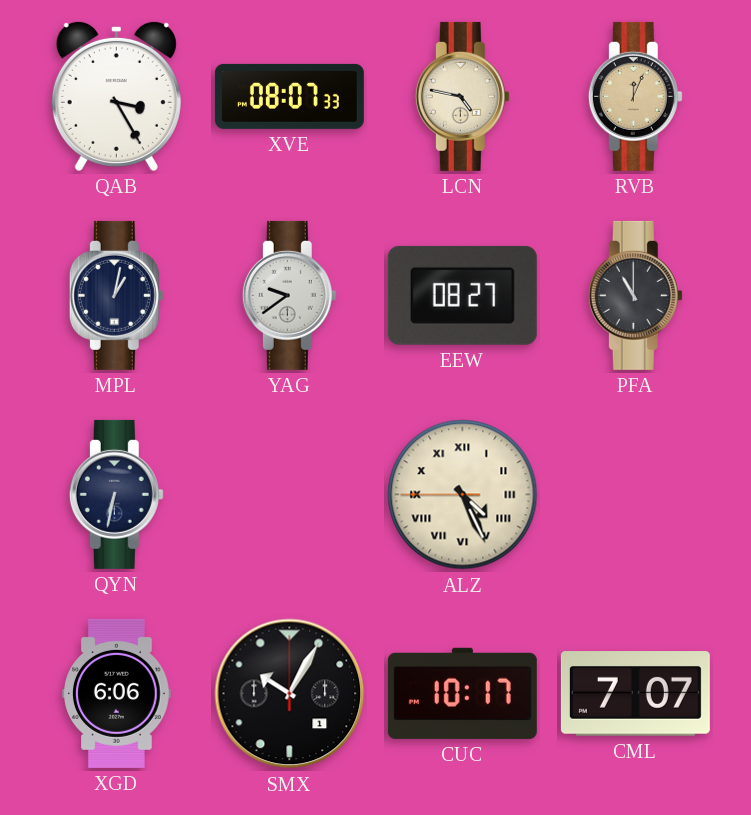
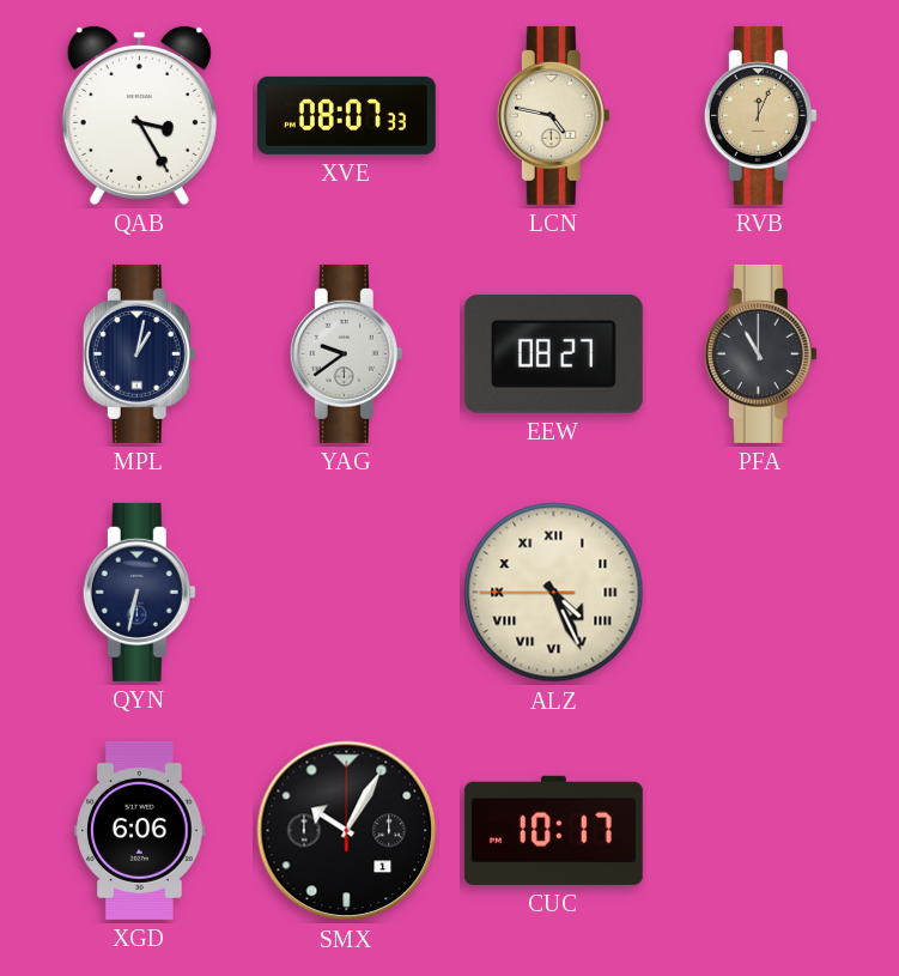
CML: 7:07 -> none (635, 694)
